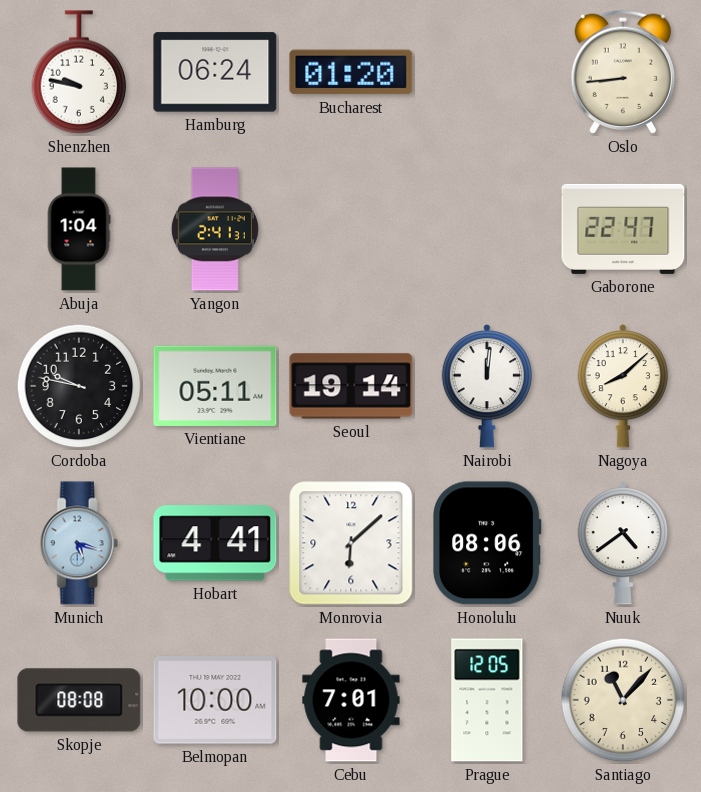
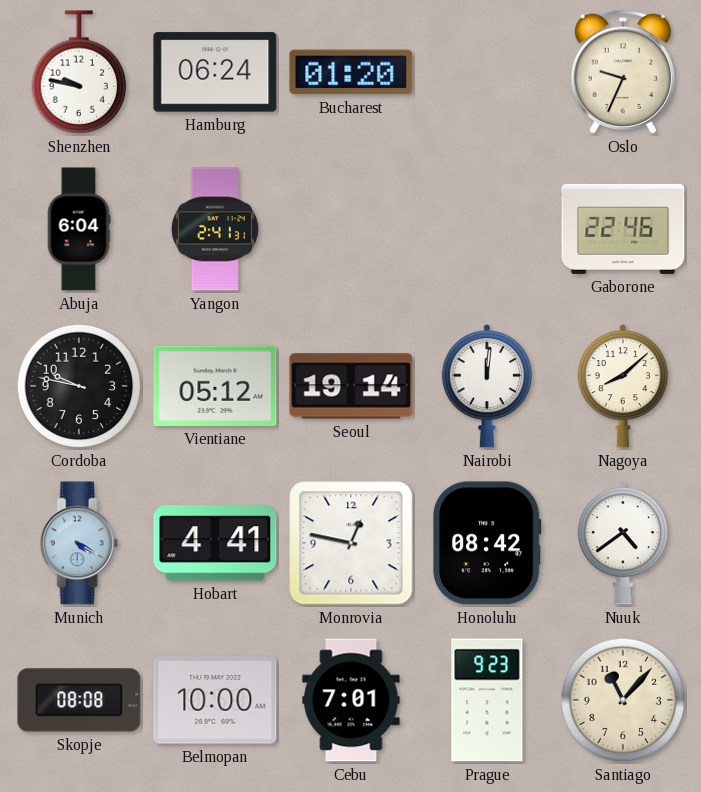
Oslo: 8:44 -> 9:34 (622, 72)
Abuja: 1:04 -> 6:04 (79, 229)
Gaborone: 22:47 -> 22:46 (623, 229)
Vientiane: 05:11 -> 05:12 (215, 386)
Munich: 5:18 -> 4:20 (79, 543)
Monrovia: 6:08 -> 12:47 (351, 543)
Honolulu: 08:06 -> 08:42 (488, 543)
Prague: 12:05 -> 9:23 (487, 700)
